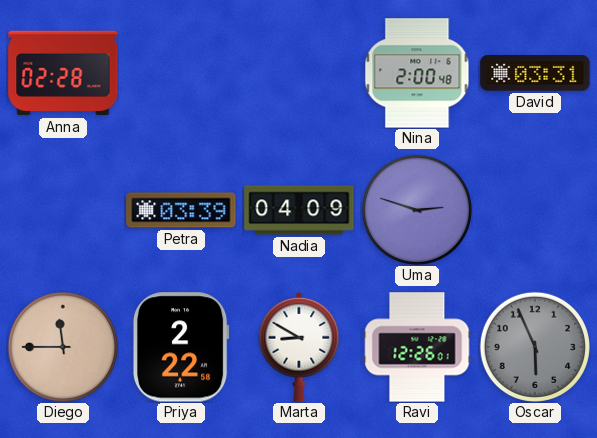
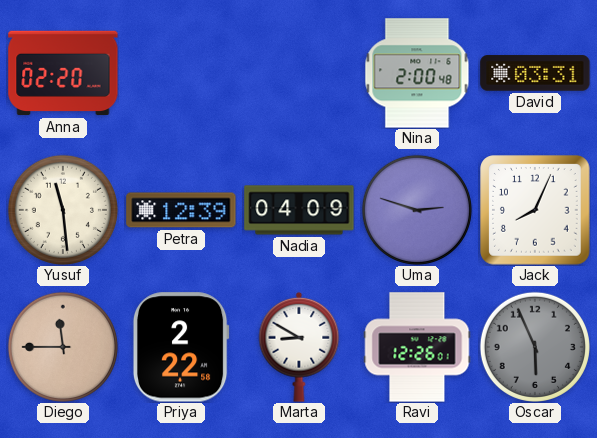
Anna: 02:28 -> 02:20 (63, 73)
Yusuf: none -> 11:29 (63, 210)
Petra: 03:39 -> 12:39 (181, 210)
Jack: none -> 8:04 (535, 210)
